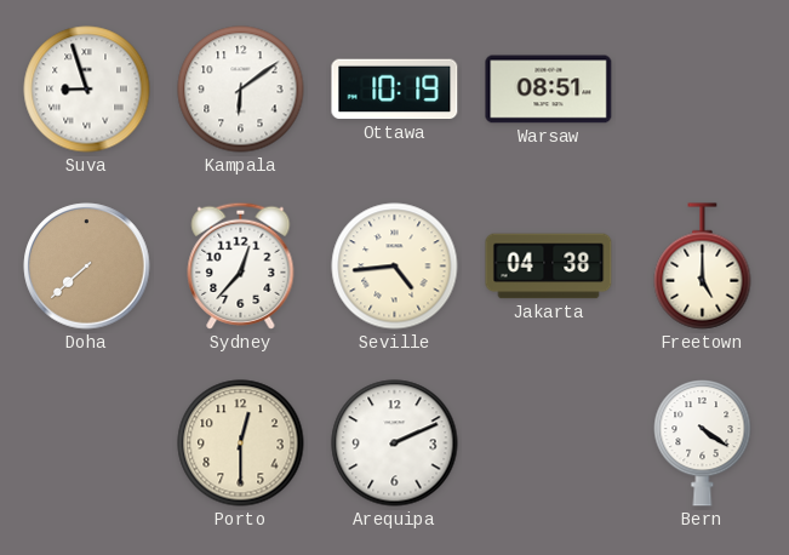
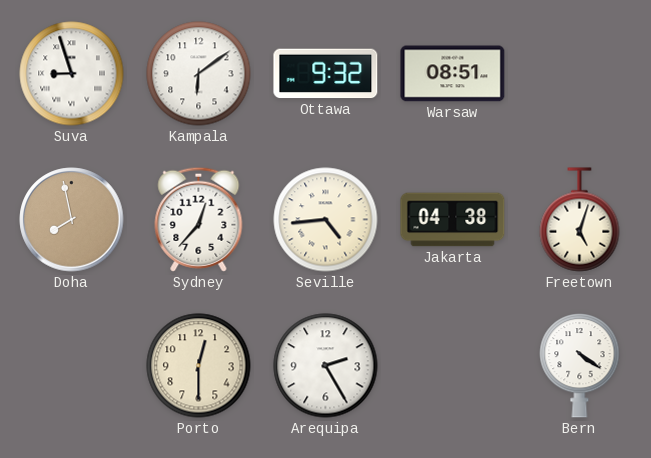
Ottawa: 10:19 -> 9:32 (326, 74)
Doha: 7:38 -> 7:58 (72, 220)
Freetown: 5:00 -> 5:03 (580, 220)
Arequipa: 2:11 -> 2:25 (326, 366)
